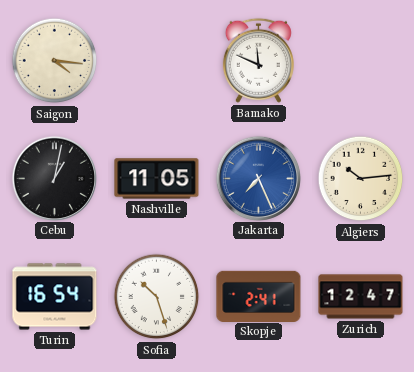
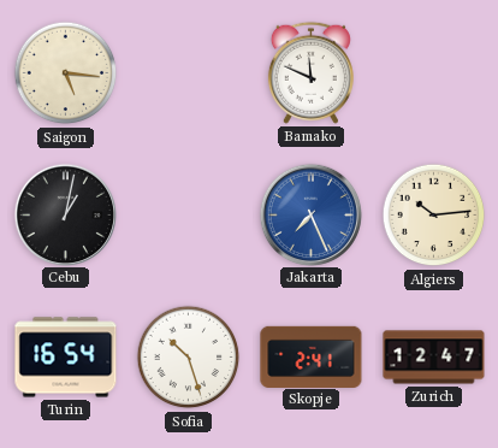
Saigon: 4:16 -> 5:16 (66, 73)
Nashville: 11:05 -> none (157, 179)
